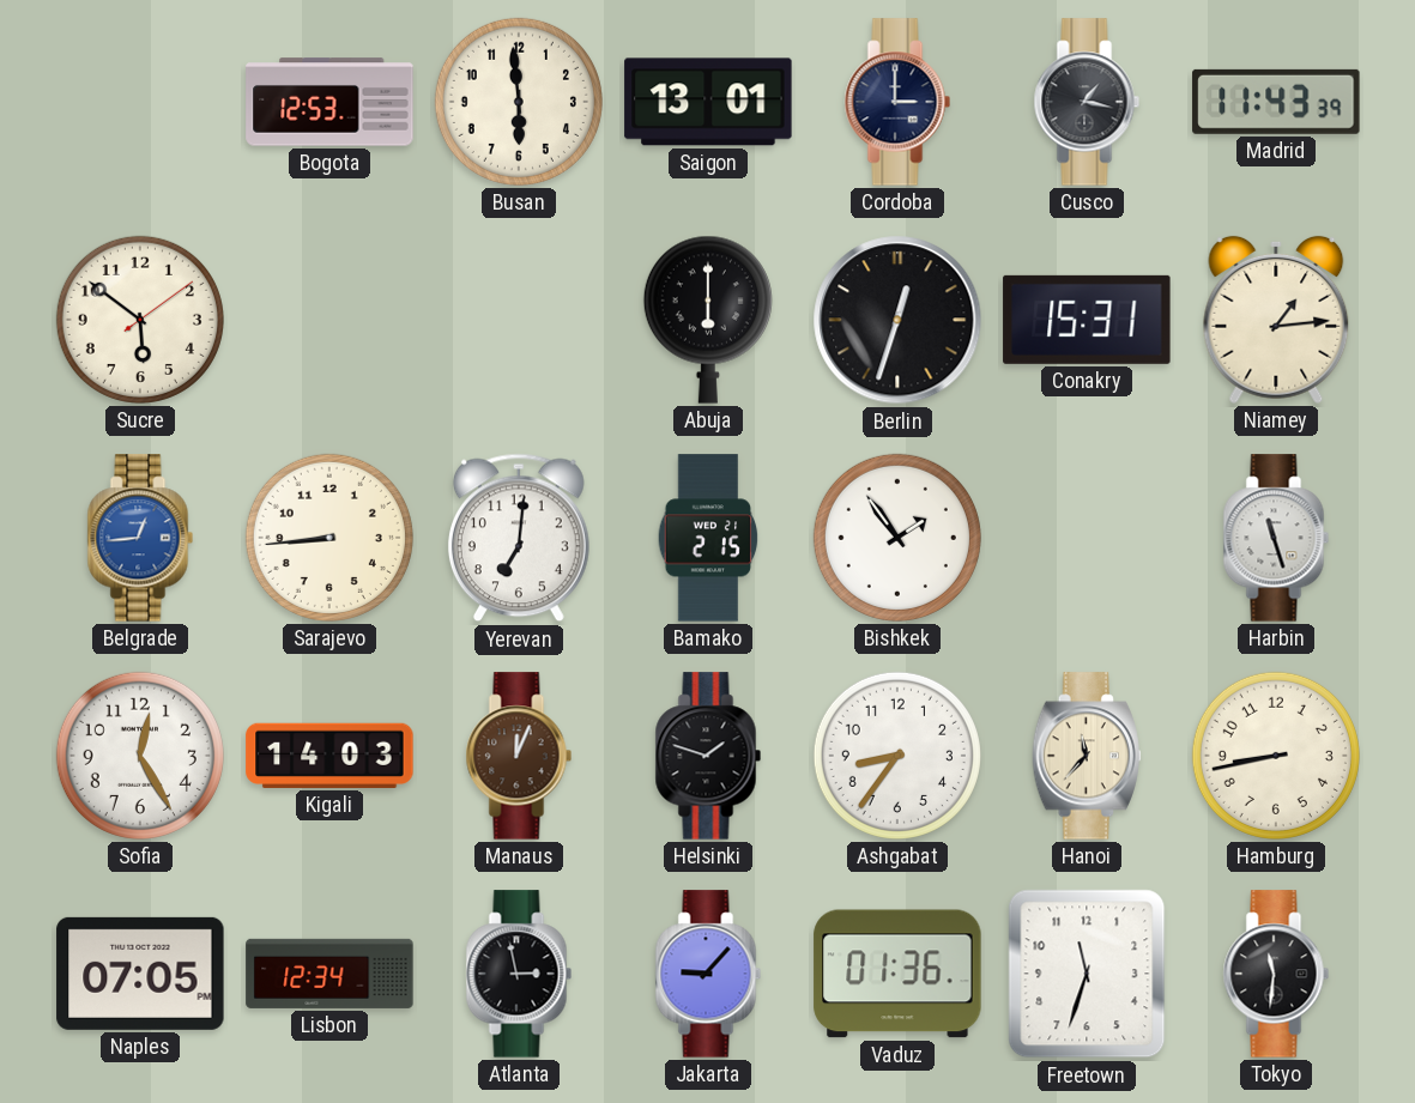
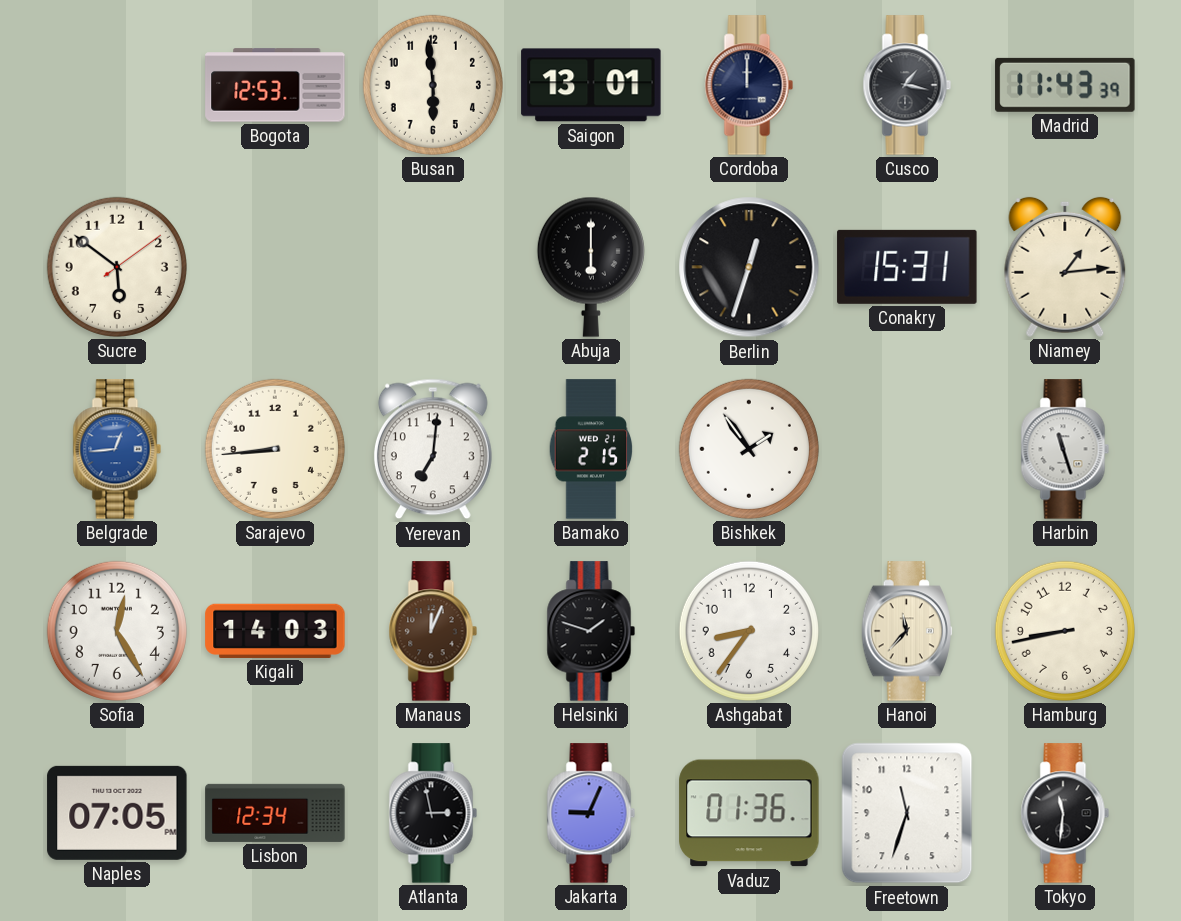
Cordoba: 3:00 -> 12:00 (749, 85)
Jakarta: 9:07 -> 9:04 (591, 813)
